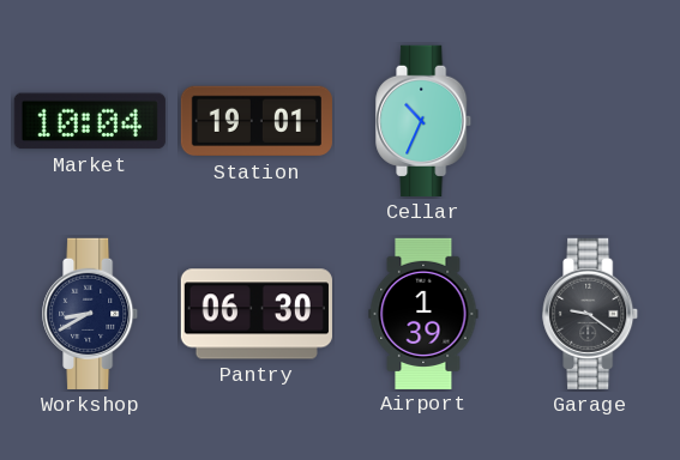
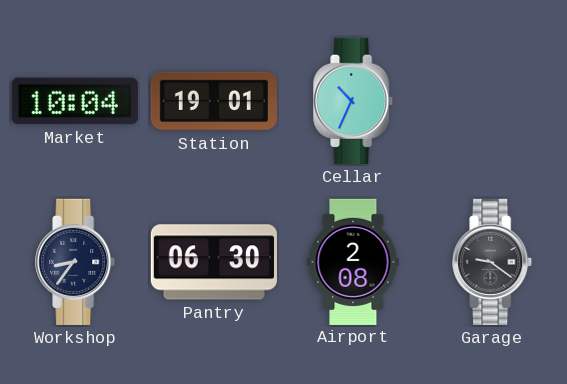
Workshop: 8:40 -> 8:36 (76, 262)
Airport: 1:39 -> 2:08 (353, 261)
